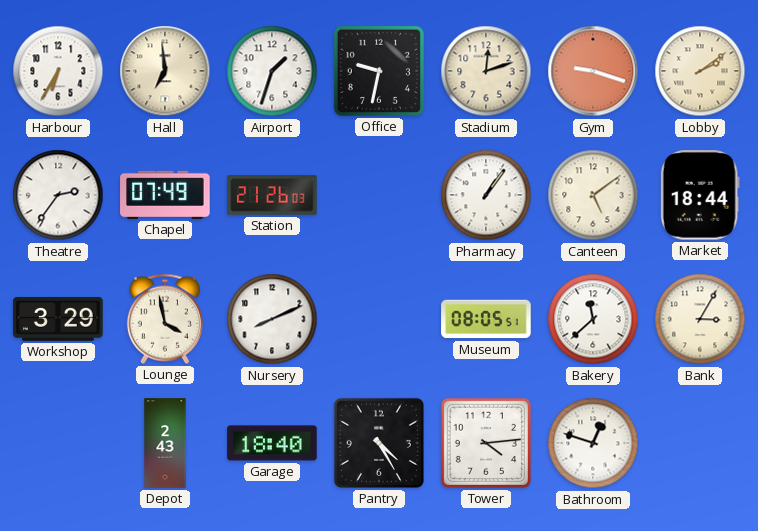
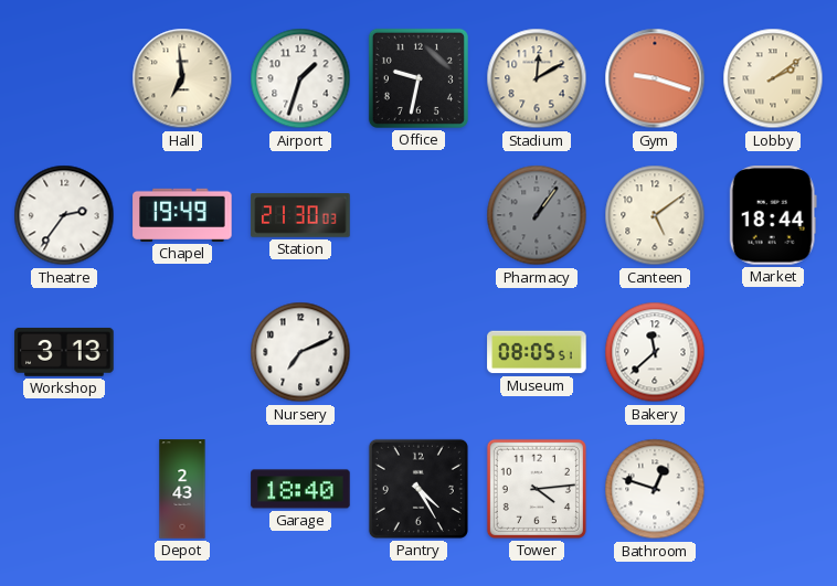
Harbour: 6:35 -> none (58, 71)
Stadium: 12:12 -> 12:10 (537, 78)
Chapel: 07:49 -> 19:49 (182, 215)
Station: 21:26 -> 21:30 (300, 215)
Pharmacy dial: white -> grey (537, 215)
Workshop: 3:29 -> 3:13 (64, 352)
Lounge: 3:58 -> none (165, 319)
Nursery: 8:11 -> 7:11 (300, 352)
Bank: 3:05 -> none (700, 319)
